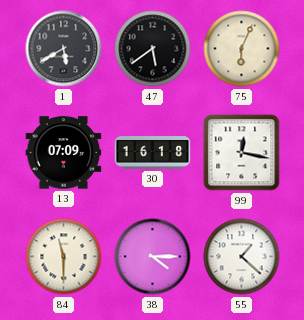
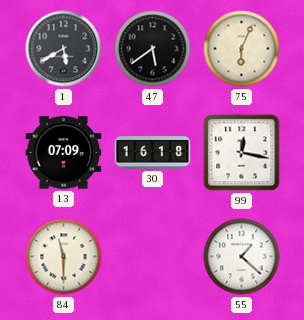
38: 4:15 -> none (153, 257)
